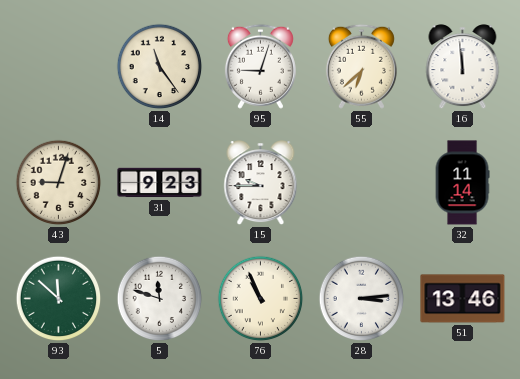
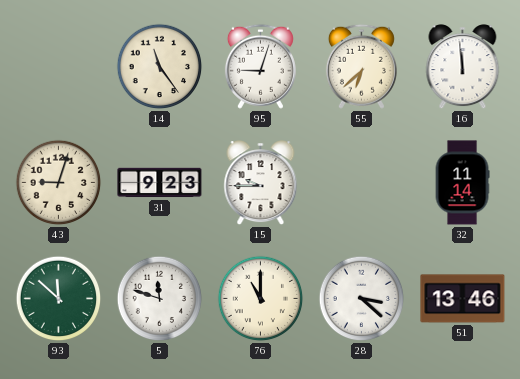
76: 10:56 -> 11:00 (261, 299)
28: 3:14 -> 3:22 (362, 299)
